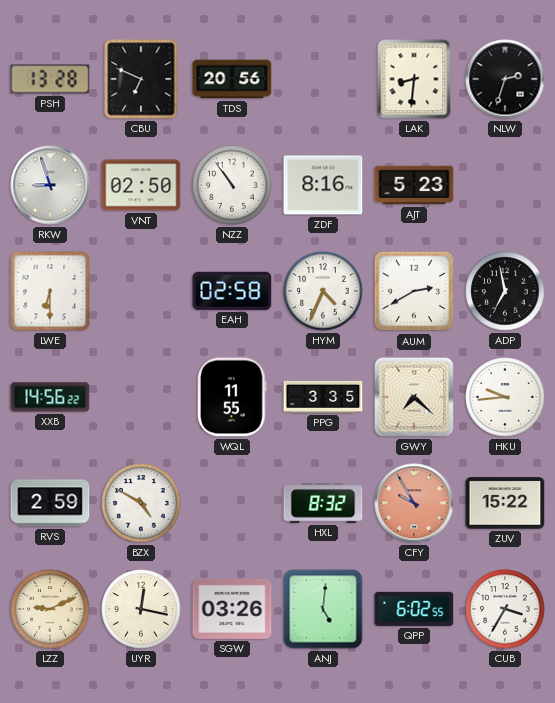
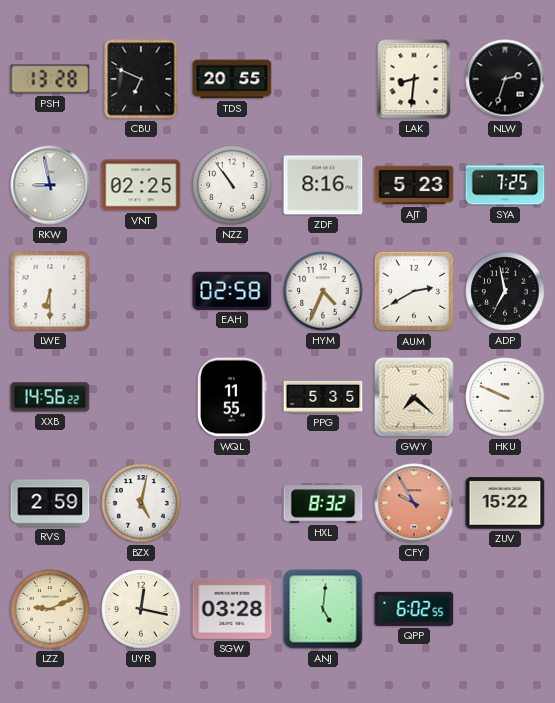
TDS: 20:56 -> 20:55 (232, 79)
RKW: 8:57 -> 8:58 (50, 185)
VNT: 02:50 -> 02:25 (141, 185)
SYA: none -> 7:25 (505, 185)
PPG: 3:35 -> 5:35 (323, 397)
HKU: 9:44 -> 9:49 (505, 397)
BZX: 4:50 -> 5:02 (141, 503)
SGW: 03:26 -> 03:28 (232, 609)
CUB: 3:35 -> none (505, 609)
